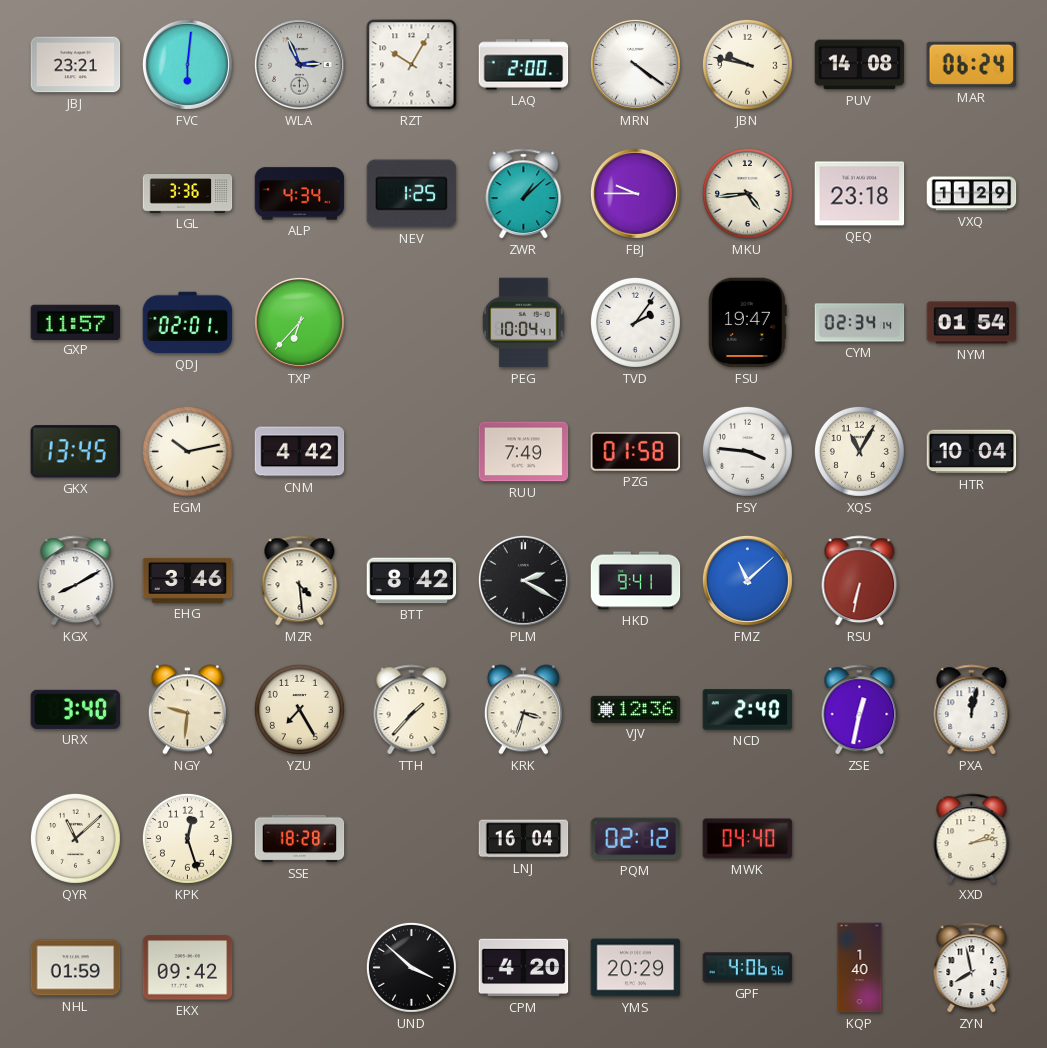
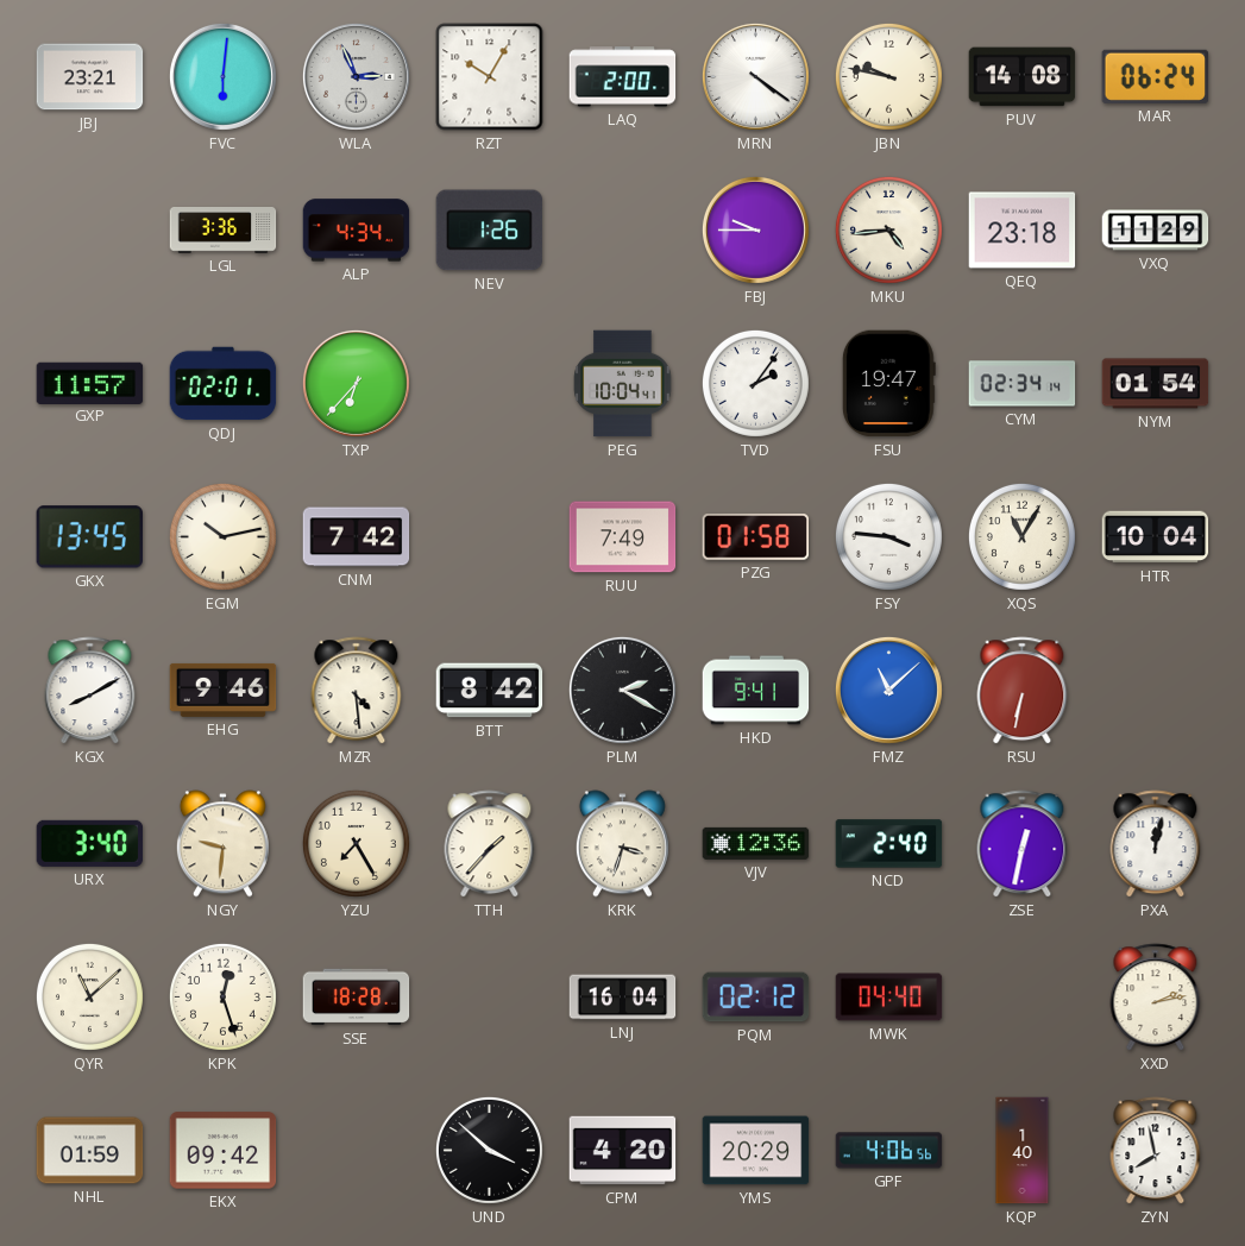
NEV: 1:25 -> 1:26 (490, 231)
ZWR: 1:08 -> none (524, 194)
CNM: 4:42 -> 7:42 (357, 537)
EHG: 3:46 -> 9:46 (224, 690)
